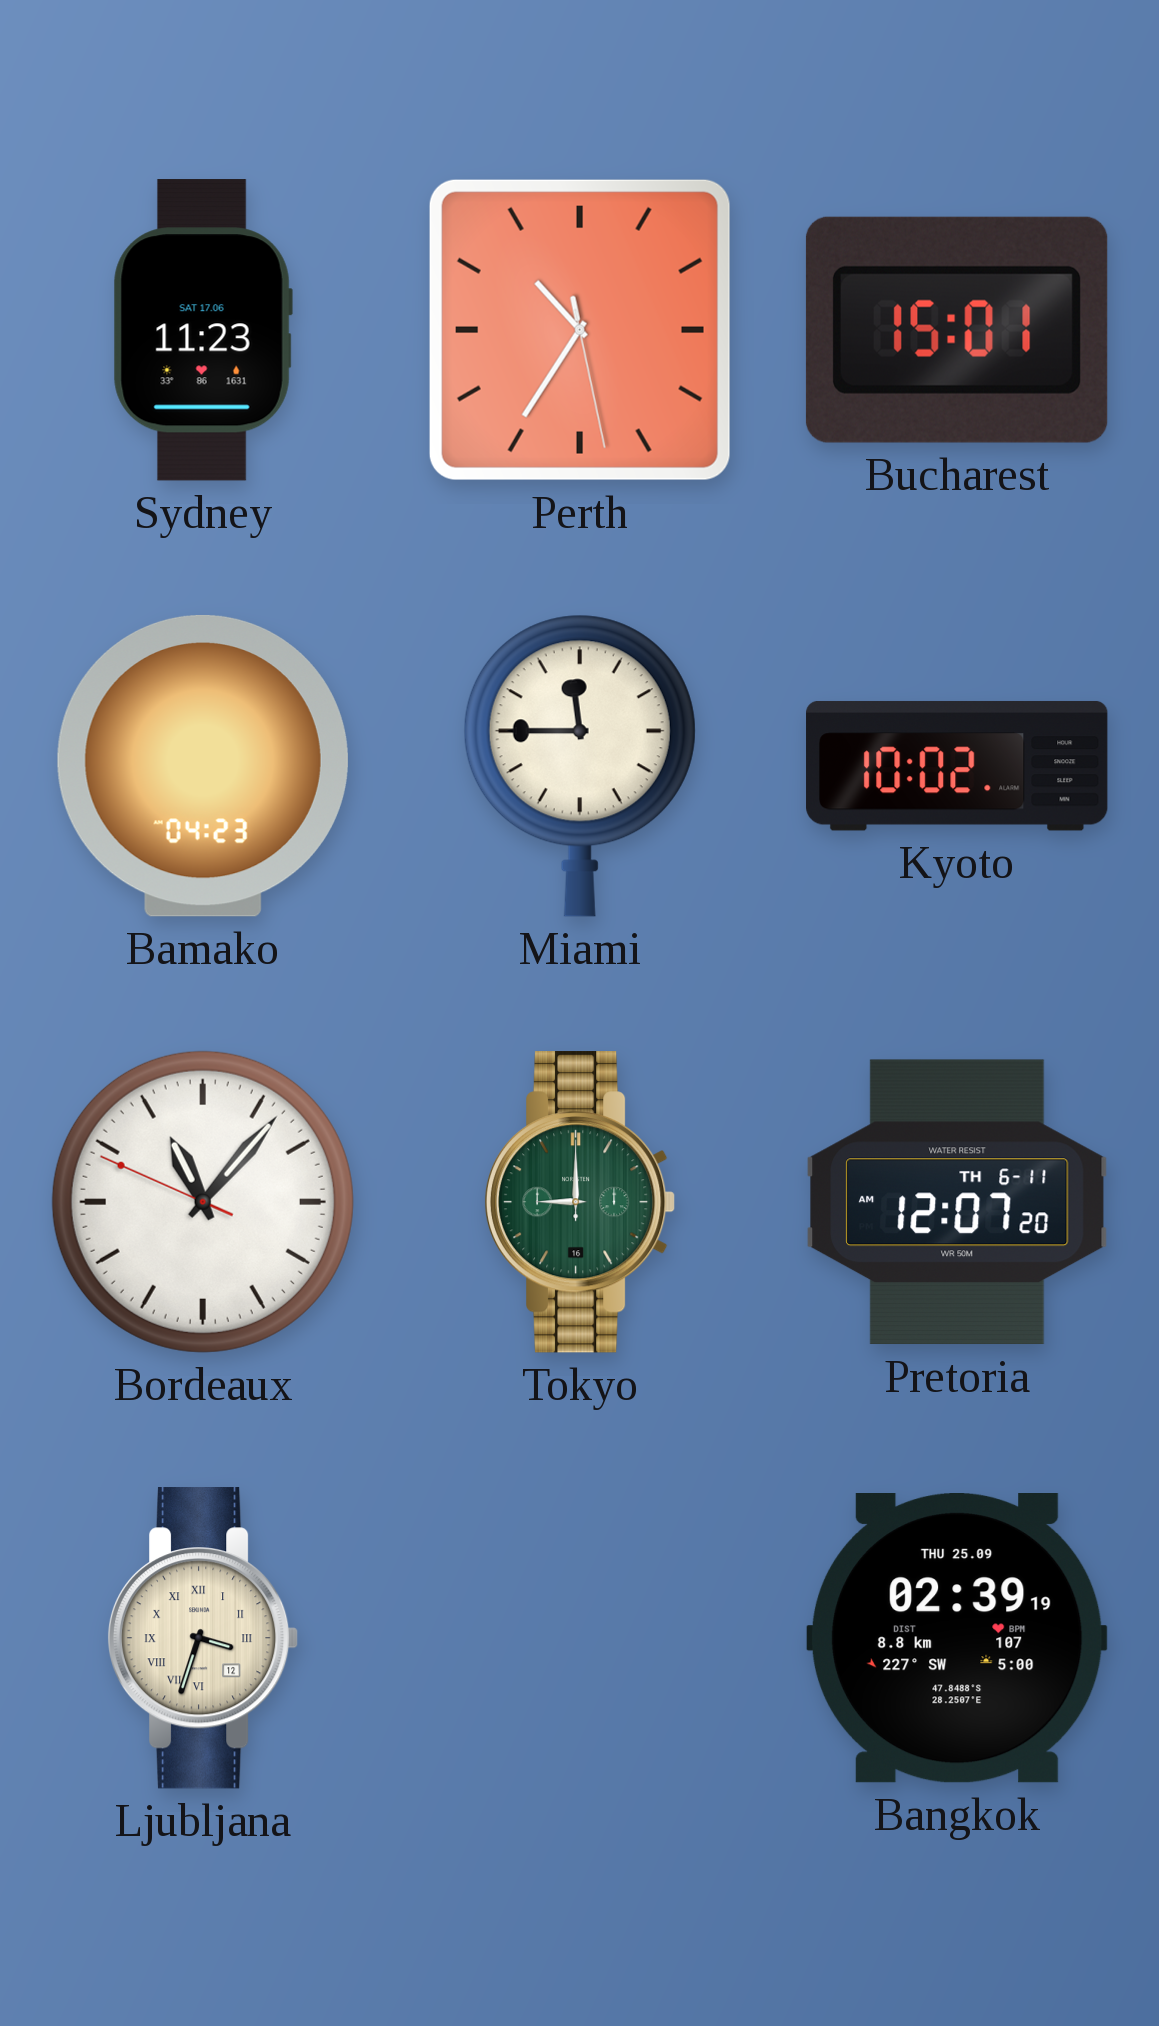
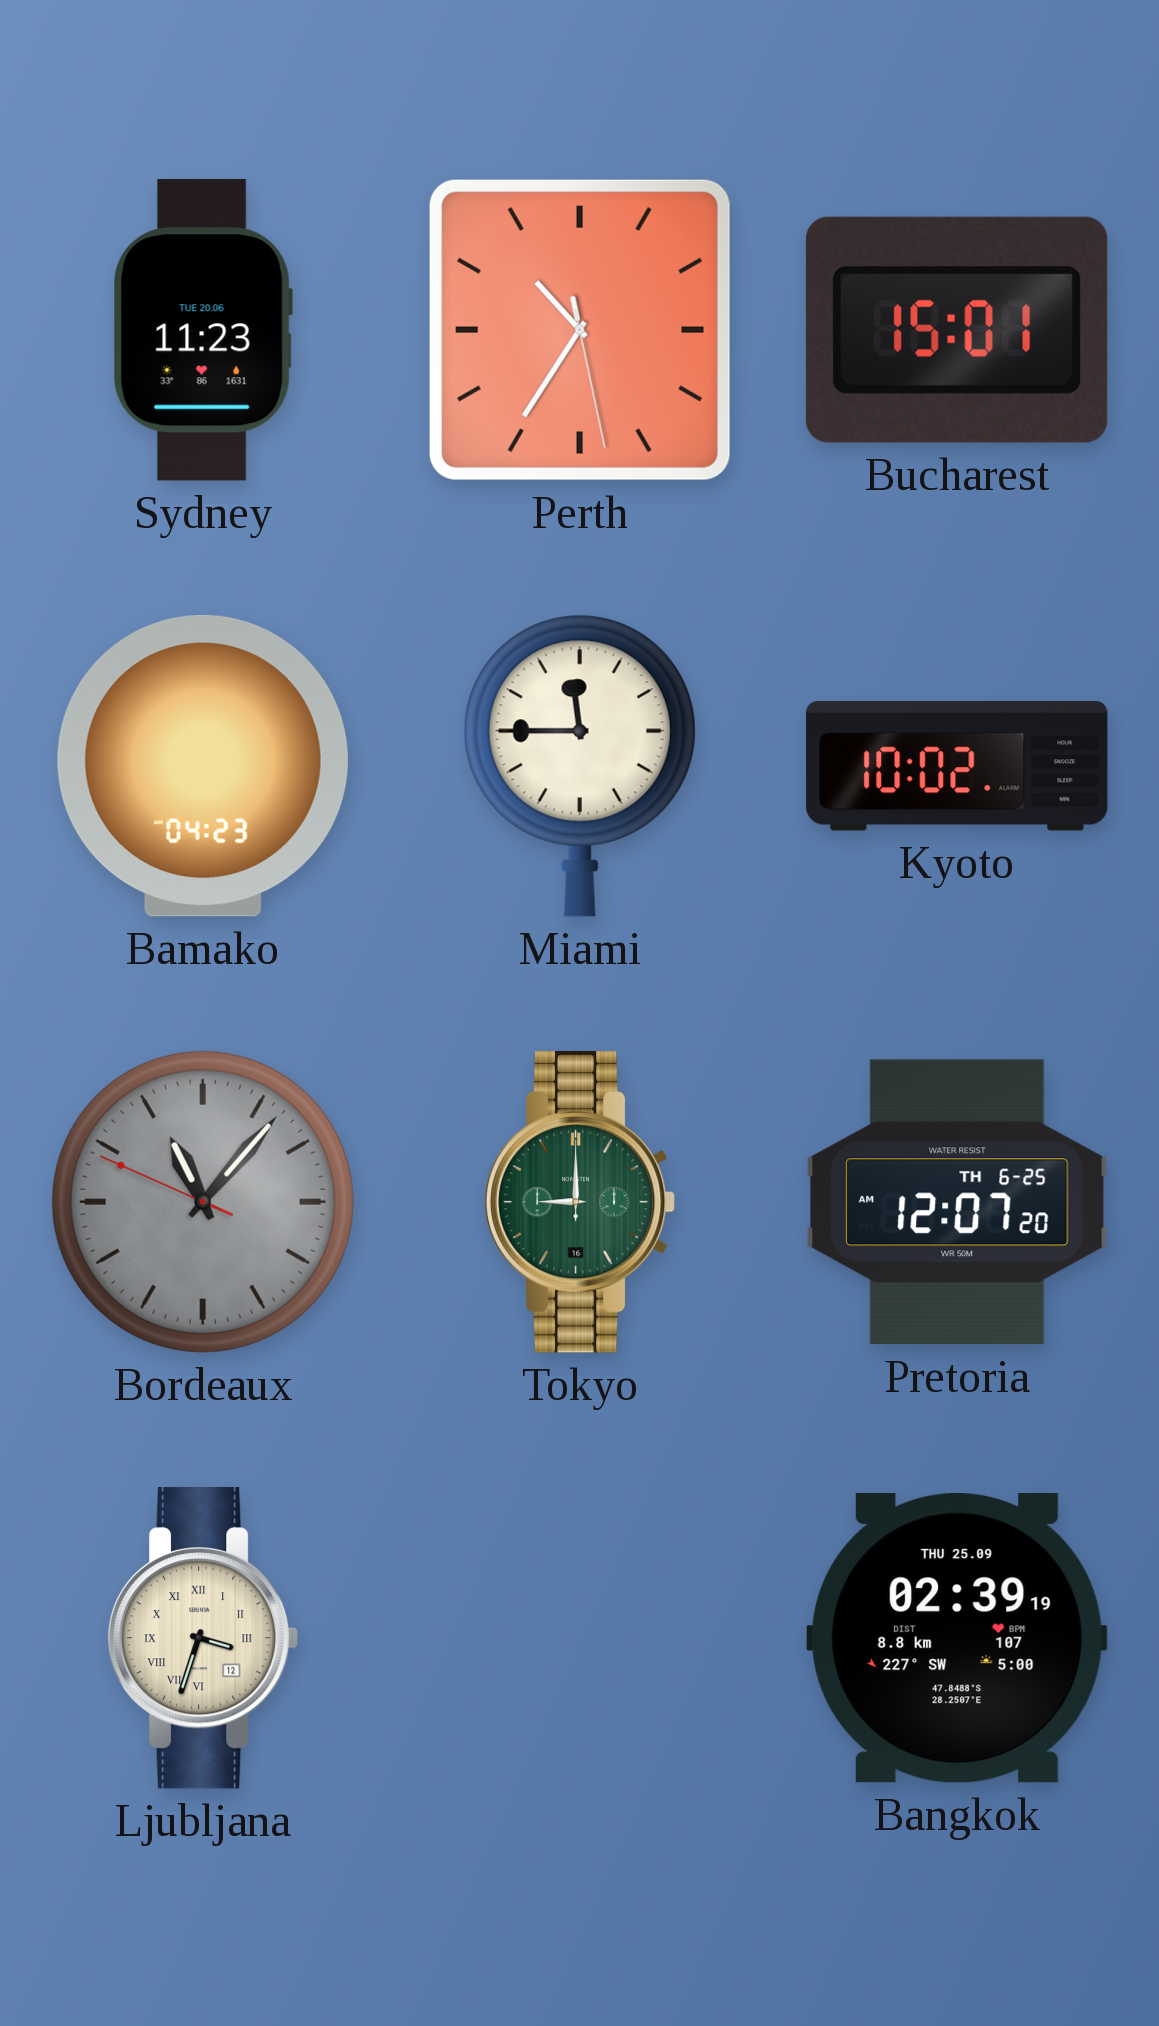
Sydney date: SAT 17.06 -> TUE 20.06 (203, 330)
Bordeaux dial: white -> grey (203, 1202)
Pretoria date: TH 6-11 -> TH 6-25 (957, 1202)
